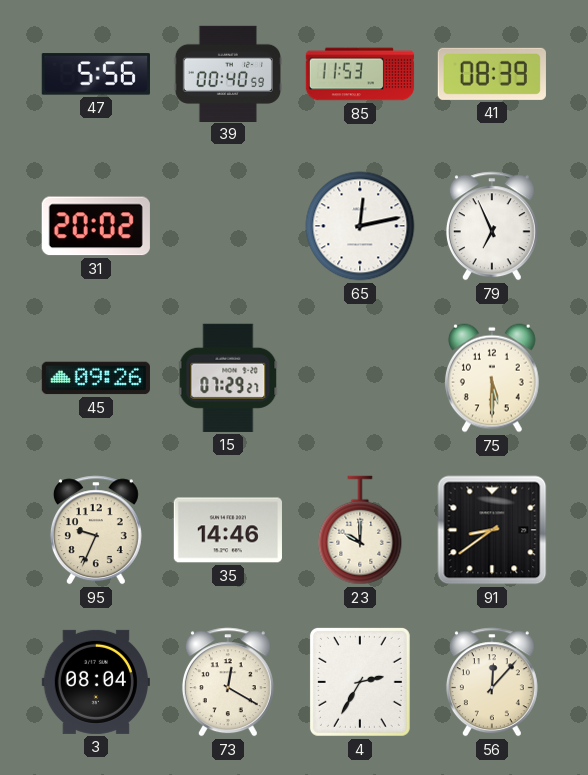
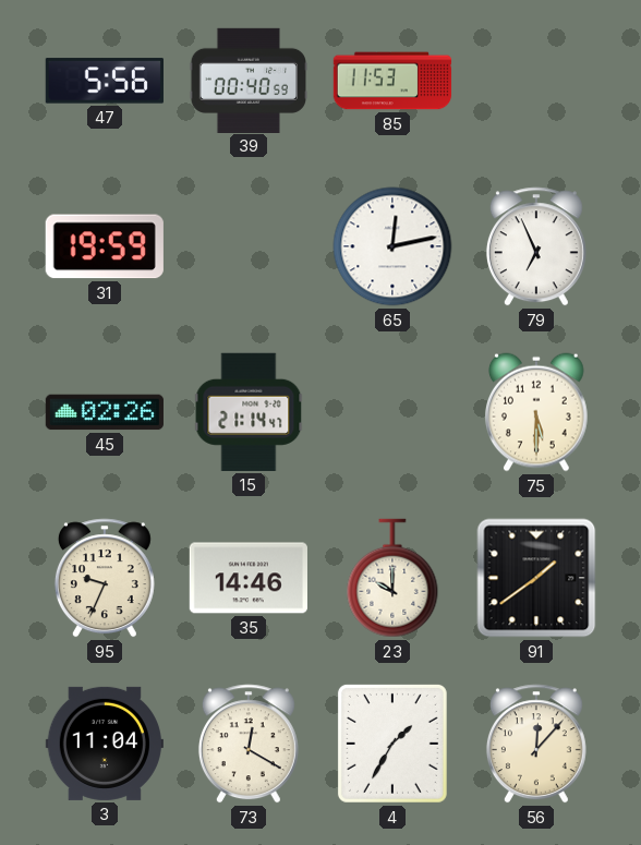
41: 08:39 -> none (492, 74)
31: 20:02 -> 19:59 (105, 246)
45: 09:26 -> 02:26 (104, 412)
15: 07:29 -> 21:14 (249, 412)
91: 8:39 -> 1:39 (536, 578)
3: 08:04 -> 11:04 (105, 744)
4: 2:35 -> 1:35 (392, 744)
